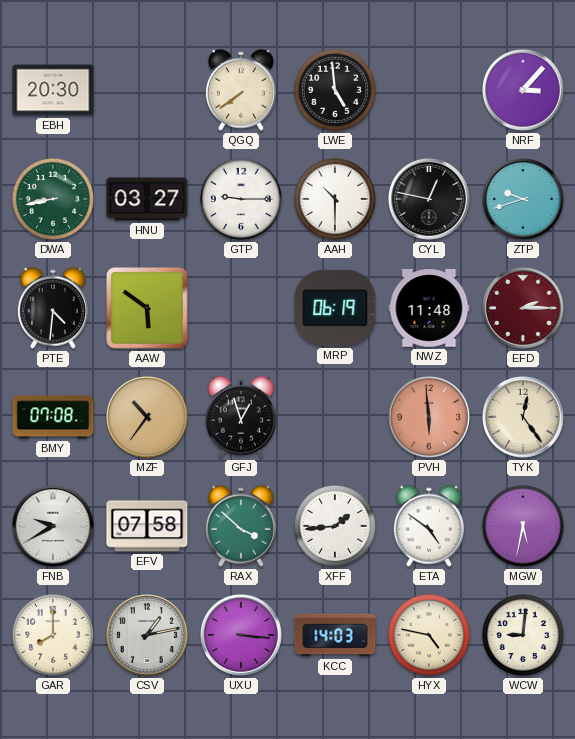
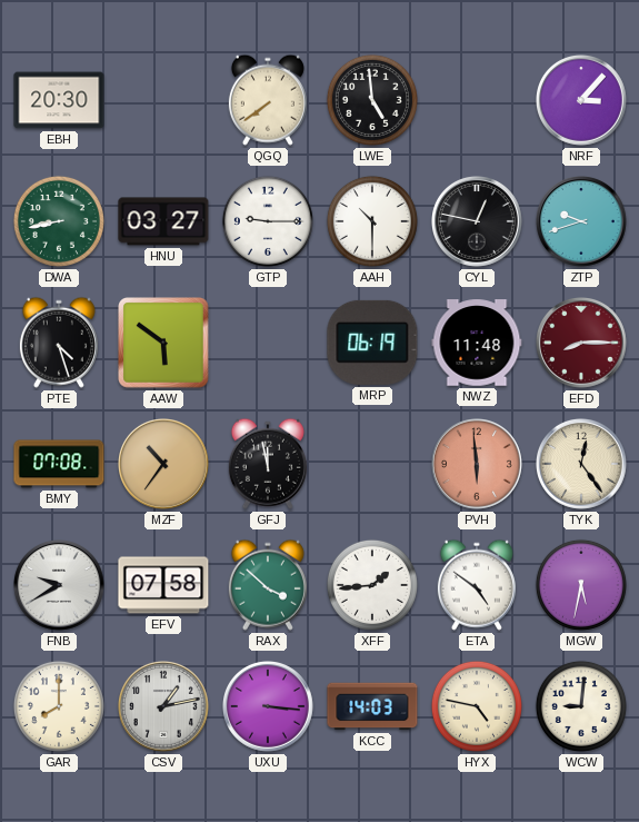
PTE: 4:31 -> 4:27 (59, 343)
EFD: 2:15 -> 8:15 (582, 344)
GFJ: 12:57 -> 11:58 (268, 464)
